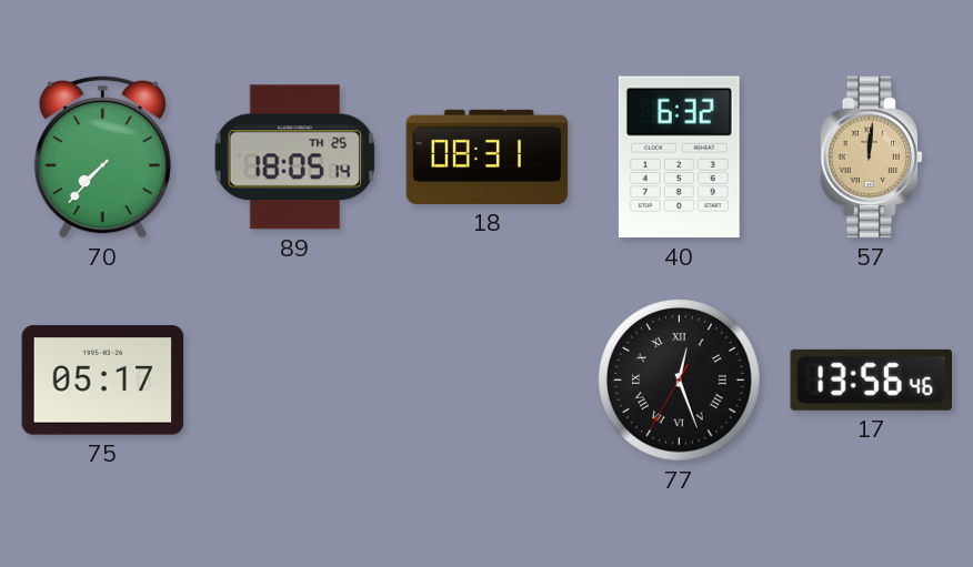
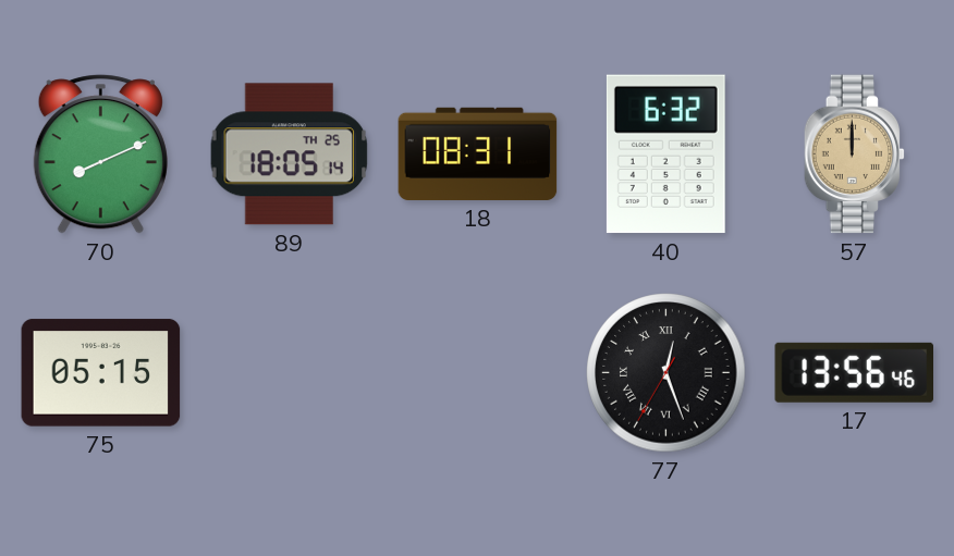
70: 7:37 -> 8:11 (100, 155)
57: 12:01 -> 12:00 (855, 155)
75: 05:17 -> 05:15 (101, 373)
